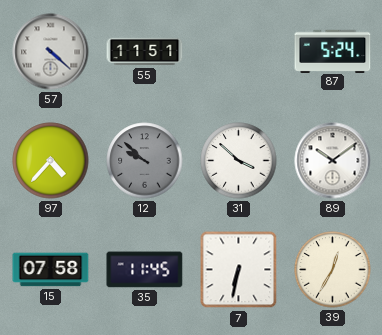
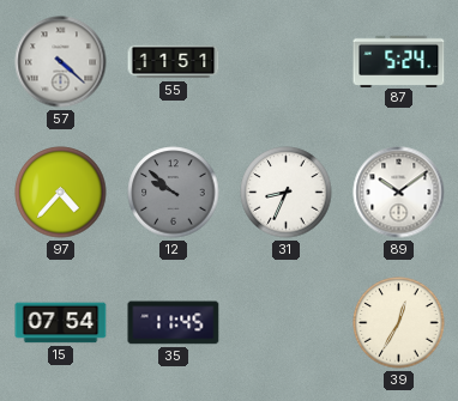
31: 3:52 -> 8:34 (287, 193)
15: 07:58 -> 07:54 (61, 323)
7: 6:32 -> none (239, 270)
